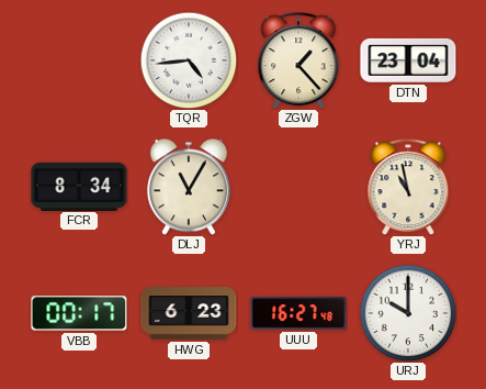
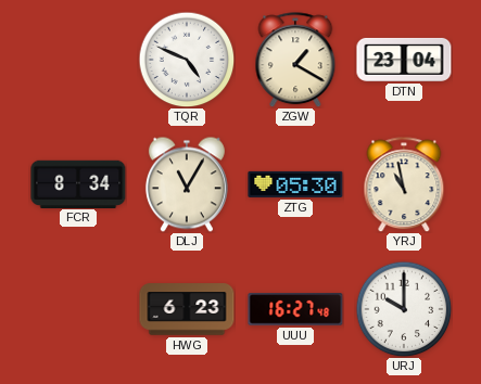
TQR: 4:44 -> 4:49 (187, 60)
ZGW: 1:23 -> 1:20 (295, 60)
ZTG: none -> 05:30 (295, 184)
VBB: 00:17 -> none (79, 313)
